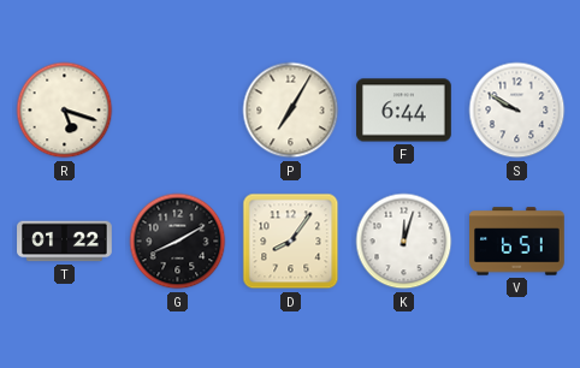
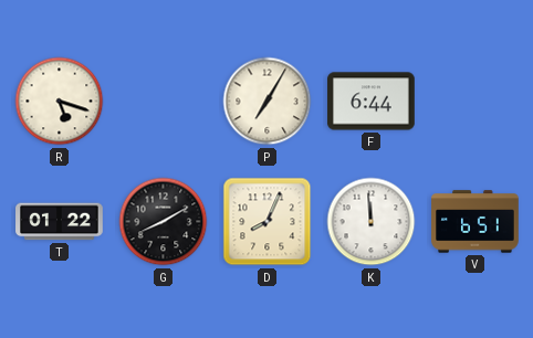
S: 9:50 -> none (517, 111)
D: 8:06 -> 8:04 (268, 222)
K: 12:03 -> 11:59 (372, 222)
